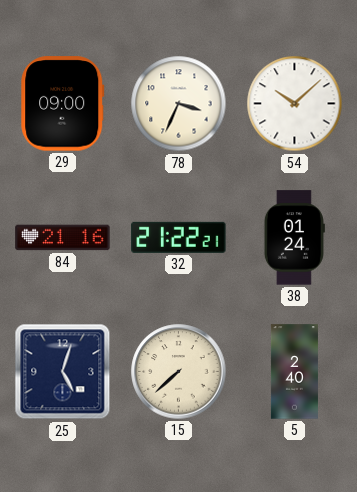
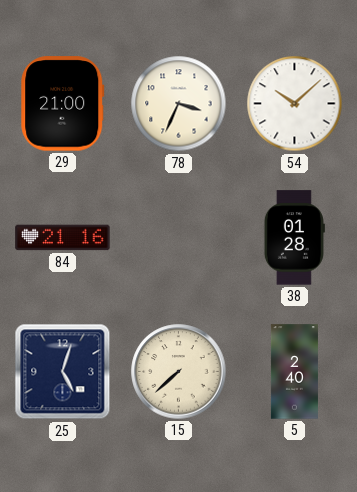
29: 09:00 -> 21:00 (63, 104)
32: 21:22 -> none (179, 237)
38: 01:24 -> 01:28 (294, 238)
